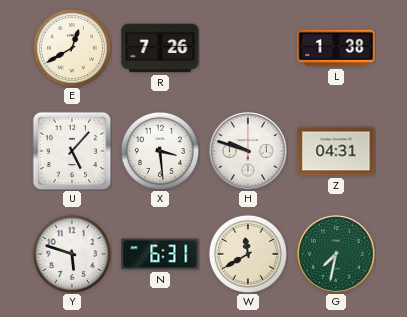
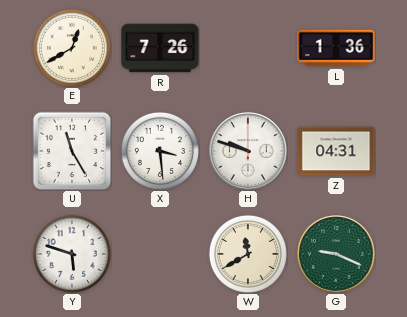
L: 1:38 -> 1:36 (336, 48)
U: 5:07 -> 11:25 (72, 151)
N: 6:31 -> none (160, 254)
G: 7:32 -> 9:19 (337, 255)
